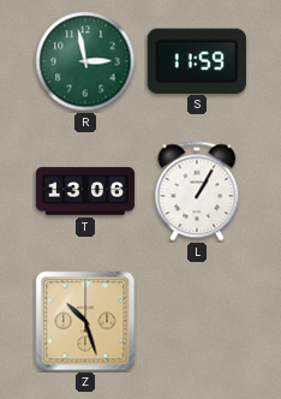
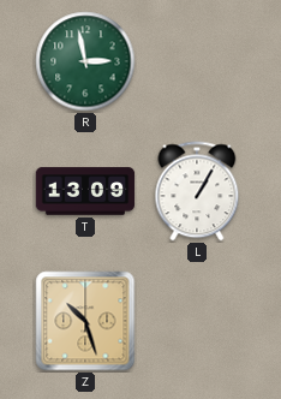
S: 11:59 -> none (197, 60)
T: 13:06 -> 13:09 (85, 191)
